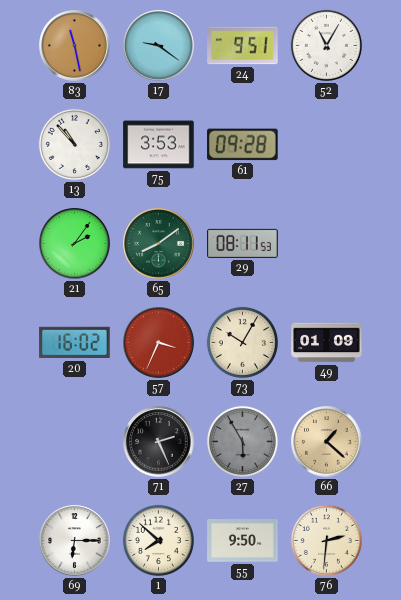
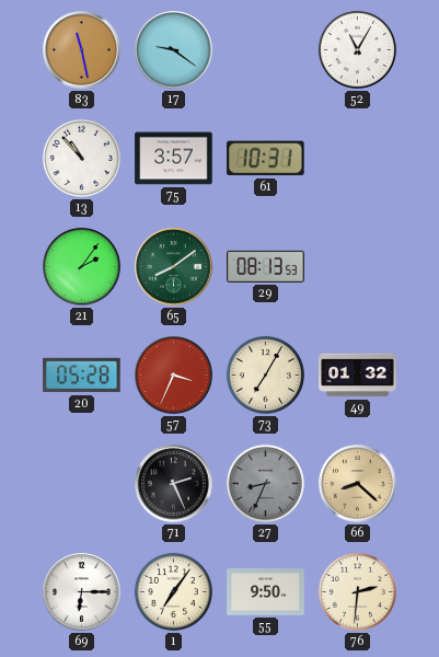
24: 9:51 -> none (243, 46)
75: 3:53 -> 3:57 (174, 159)
61: 09:28 -> 10:31 (266, 159)
29: 08:11 -> 08:13 (266, 266)
20: 16:02 -> 05:28 (82, 376)
73: 10:05 -> 7:05 (265, 374)
49: 01:09 -> 01:32 (358, 376)
27: 5:55 -> 8:34 (265, 483)
66: 1:22 -> 8:22 (358, 484)
1: 7:52 -> 7:06 (173, 591)
